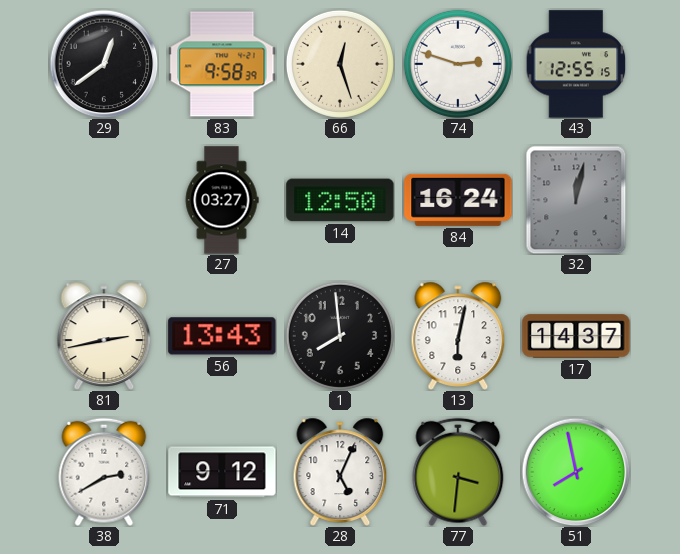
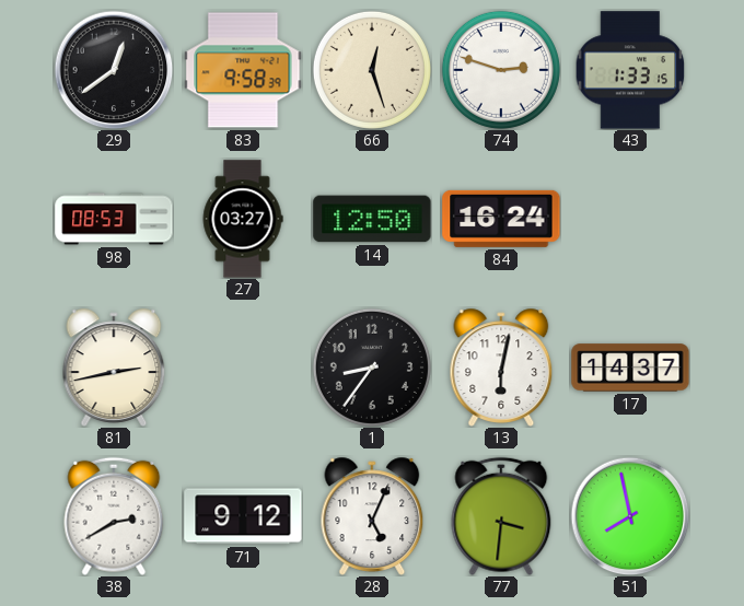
43: 12:55 -> 1:33 (630, 70)
98: none -> 08:53 (114, 219)
32: 12:02 -> none (576, 200)
56: 13:43 -> none (222, 336)
1: 7:59 -> 8:36 (372, 368)
